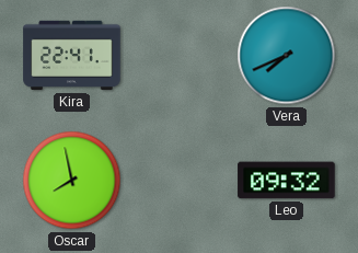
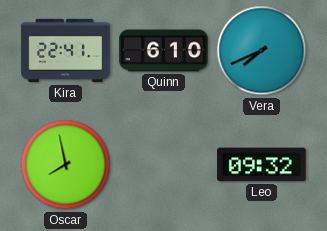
Quinn: none -> 6:10 (164, 51)
